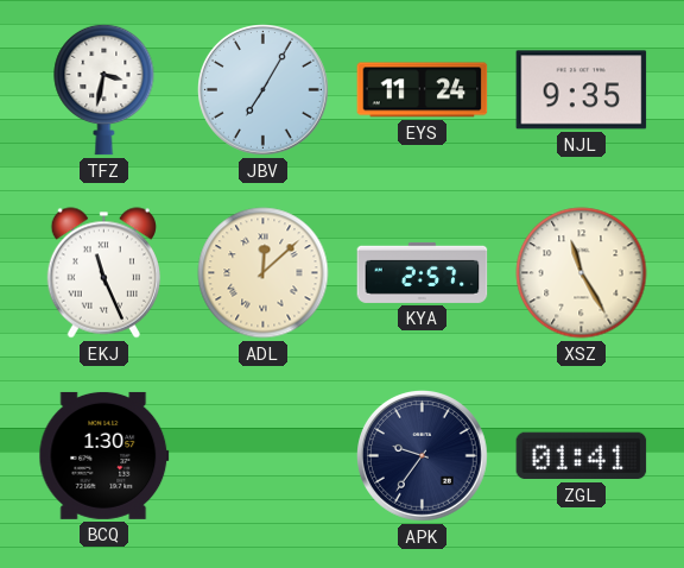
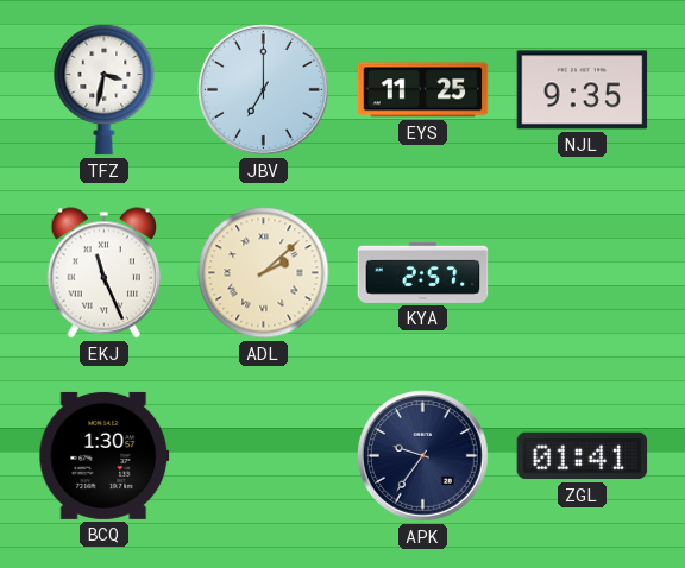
JBV: 7:05 -> 7:00 (264, 90)
EYS: 11:24 -> 11:25 (423, 90)
ADL: 12:08 -> 2:08 (264, 273)
XSZ: 11:25 -> none (582, 273)
